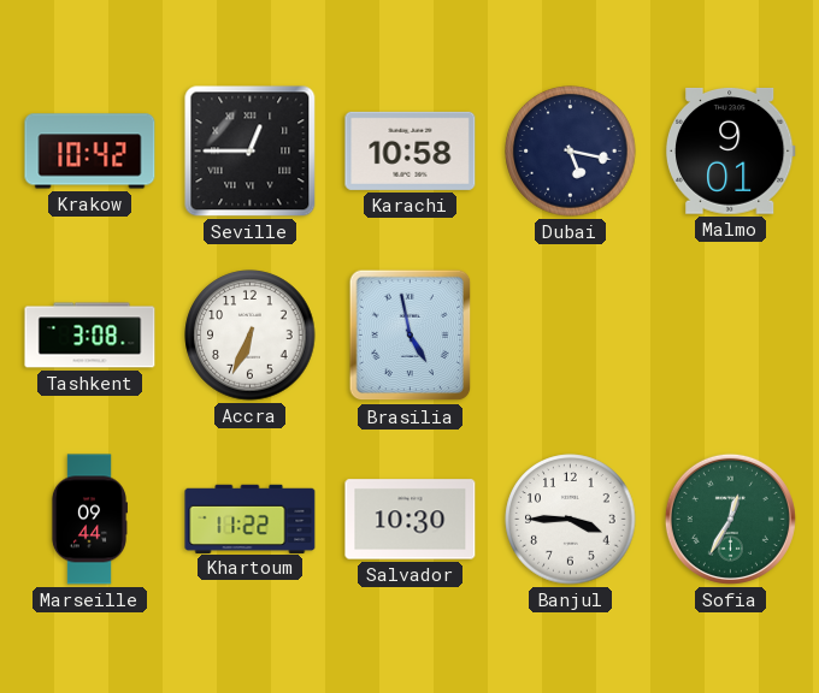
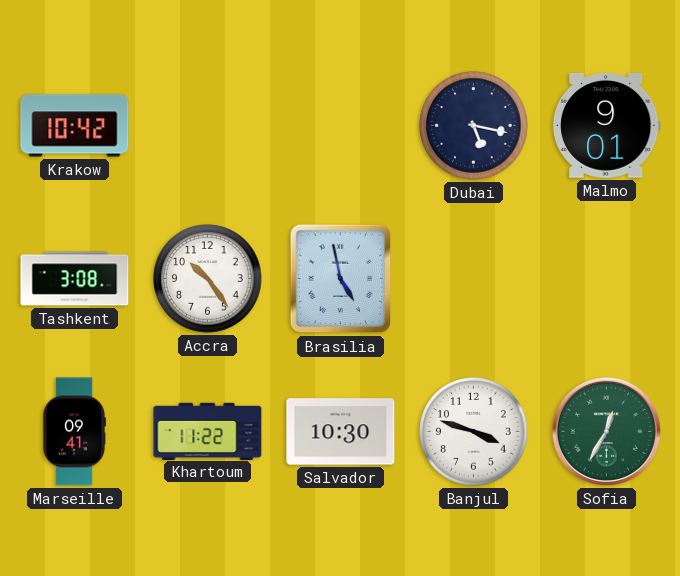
Seville: 12:45 -> none (251, 152)
Karachi: 10:58 -> none (411, 150)
Accra: 6:34 -> 10:24 (208, 279)
Marseille: 09:44 -> 09:41 (73, 432)
Banjul: 3:45 -> 3:48 (474, 432)
